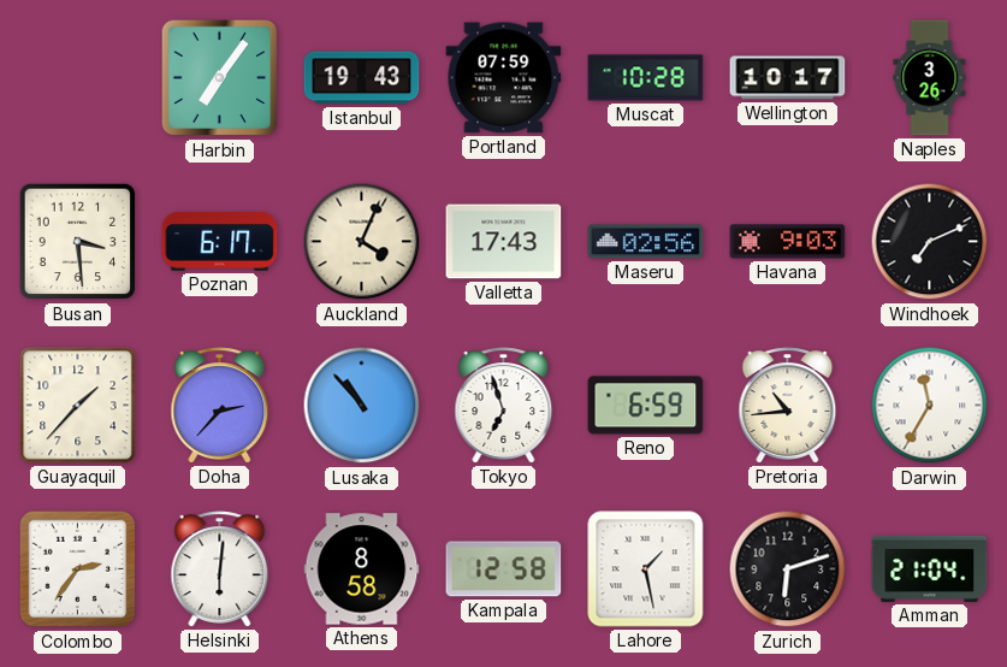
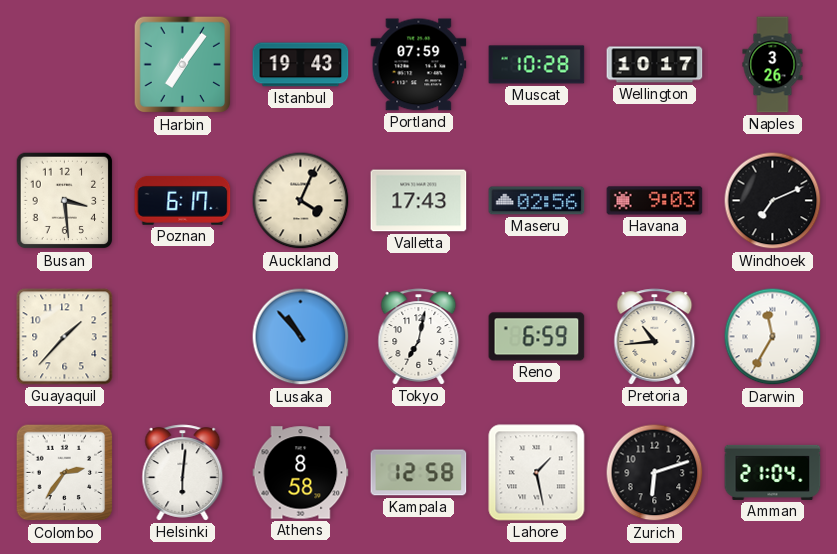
Doha: 2:37 -> none (220, 406)
Tokyo: 6:57 -> 7:02 (419, 337)
